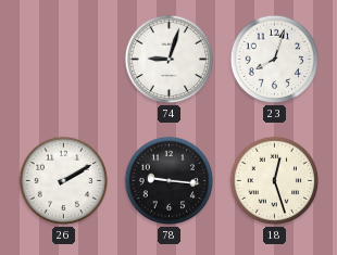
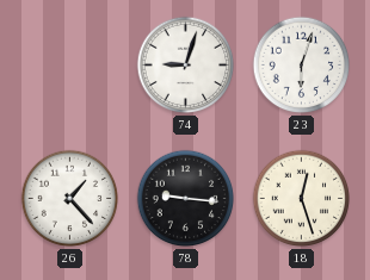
23: 8:03 -> 6:03 (302, 66)
26: 2:10 -> 1:23 (70, 199)
